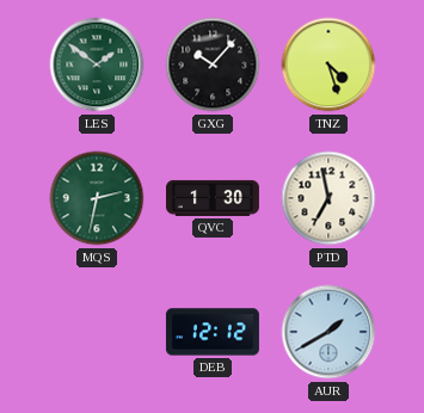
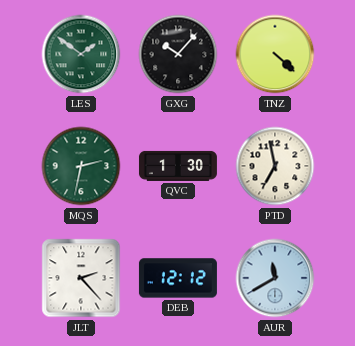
TNZ: 4:27 -> 4:22 (275, 54)
JLT: none -> 2:23 (81, 278)
AUR: 1:40 -> 11:40 (275, 278)
